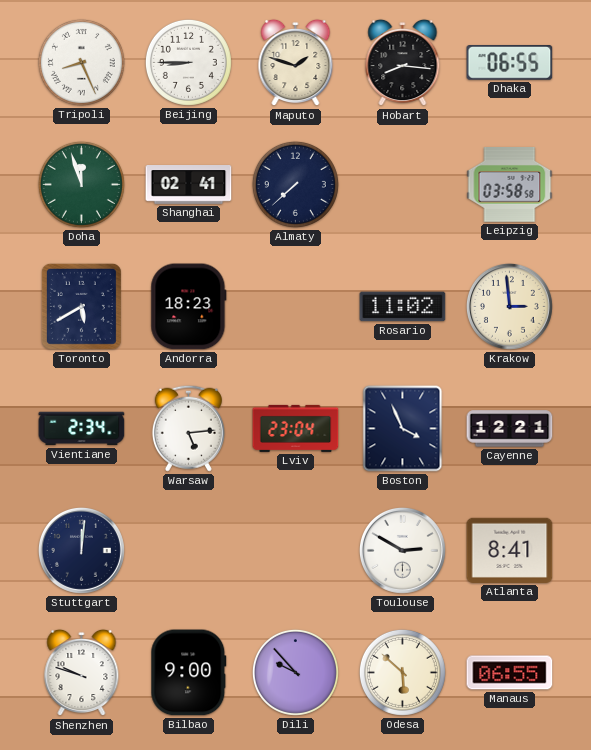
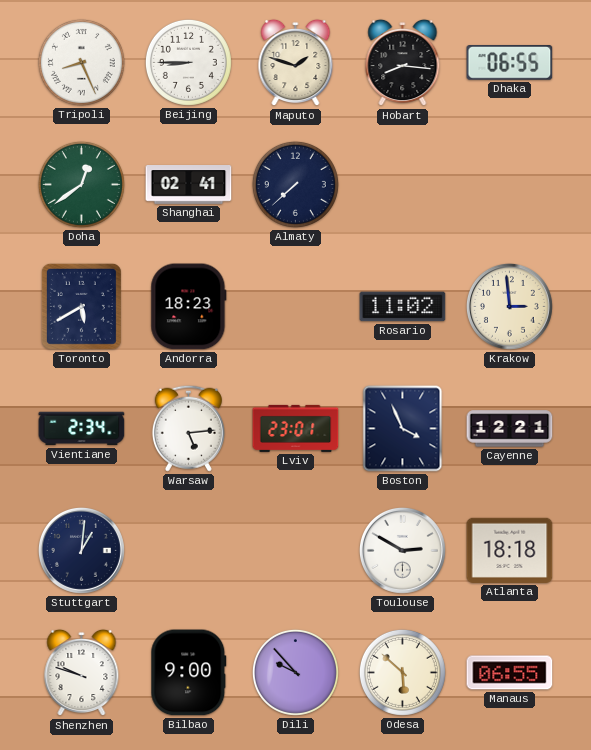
Doha: 11:57 -> 12:39 (81, 184)
Leipzig: 03:58 -> none (510, 185)
Lviv: 23:04 -> 23:01 (296, 428)
Stuttgart: 12:01 -> 1:01 (81, 550)
Atlanta: 8:41 -> 18:18 (510, 550)
